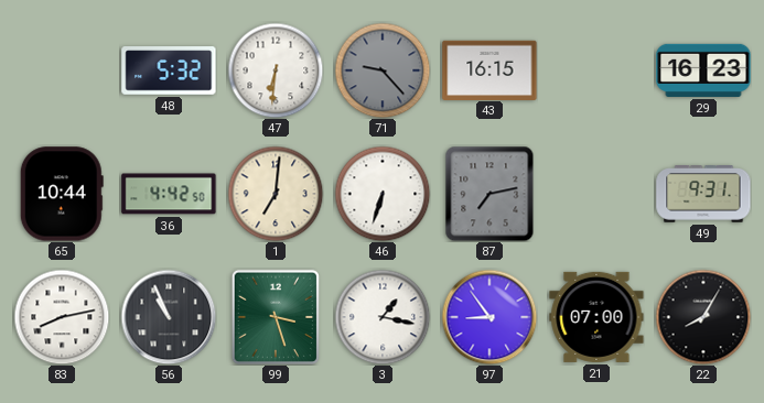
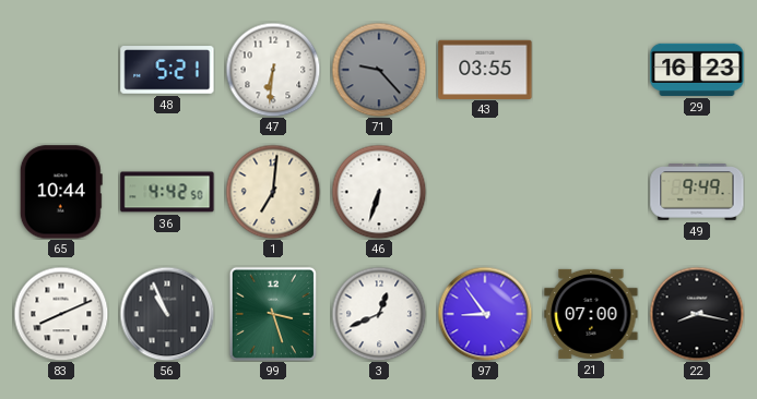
48: 5:32 -> 5:21 (167, 70)
43: 16:15 -> 03:55 (485, 69)
87: 7:13 -> none (489, 194)
49: 9:31 -> 9:49 (697, 192)
83: 8:13 -> 8:11 (61, 314)
3: 1:17 -> 12:41 (379, 314)
22: 8:05 -> 8:17 (697, 314)
